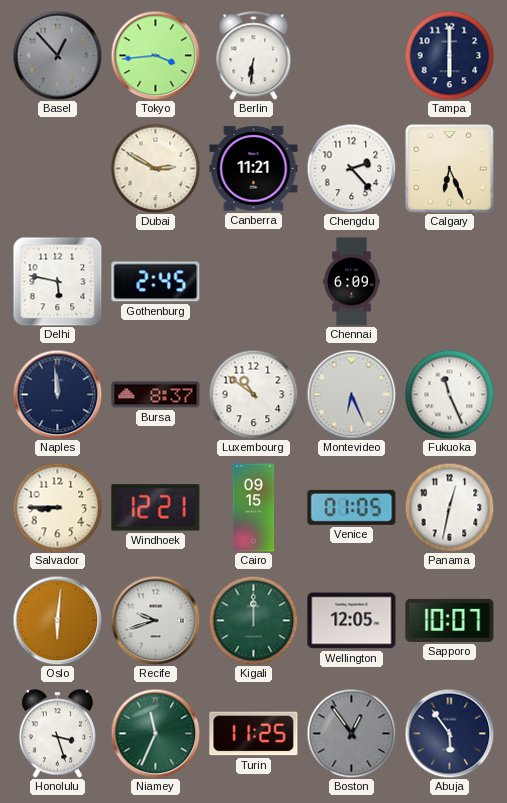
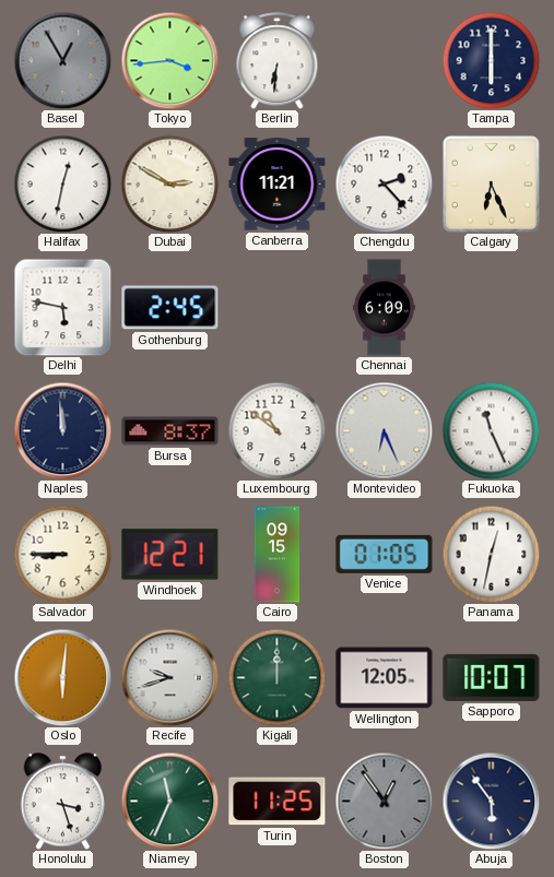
Basel: 12:53 -> 12:55 (62, 60)
Halifax: none -> 12:32 (62, 183)
